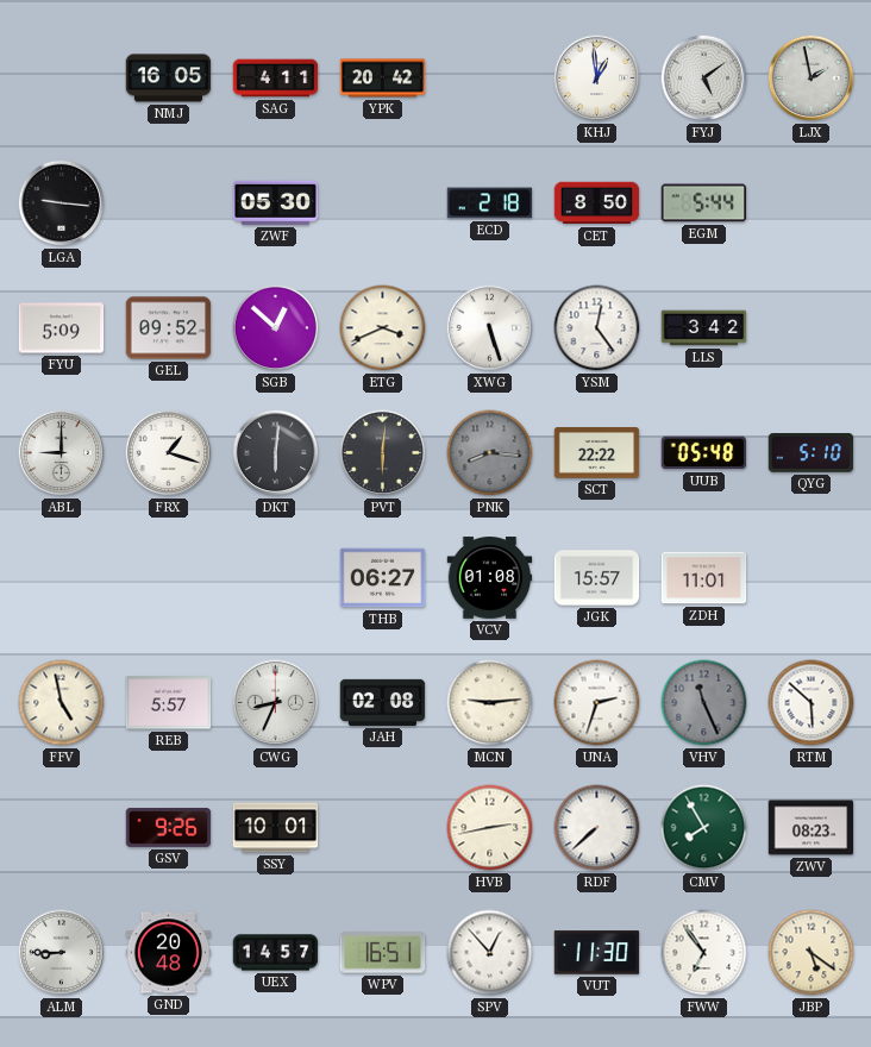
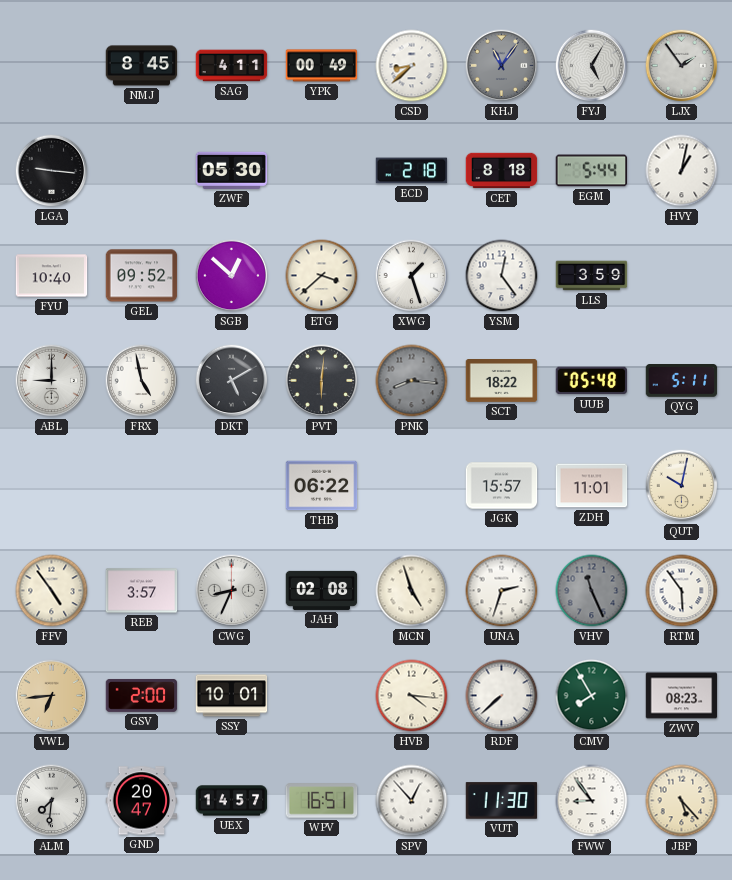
NMJ: 16:05 -> 8:45 (142, 66)
YPK: 20:42 -> 00:49 (322, 66)
CSD: none -> 8:38 (412, 66)
KHJ: 12:59 -> 11:06 (502, 66)
KHJ dial: white -> grey (502, 66)
FYJ: 5:09 -> 5:05 (592, 66)
LJX: 1:58 -> 1:54 (682, 66)
CET: 8:50 -> 8:18 (502, 171)
HVY: none -> 1:02 (682, 171)
FYU: 5:09 -> 10:40 (52, 276)
ETG: 3:41 -> 3:38 (322, 276)
XWG: 5:27 -> 1:27 (412, 276)
LLS: 3:42 -> 3:59 (592, 276)
FRX: 1:18 -> 4:58 (142, 381)
DKT: 6:01 -> 5:10 (232, 381)
SCT: 22:22 -> 18:22 (502, 381)
QYG: 5:10 -> 5:11 (682, 381)
THB: 06:27 -> 06:22 (322, 486)
VCV: 01:08 -> none (490, 578)
QUT: none -> 10:02 (682, 486)
FFV: 4:58 -> 4:54 (52, 591)
REB: 5:57 -> 3:57 (142, 591)
MCN: 9:14 -> 4:57 (412, 591)
RTM: 5:52 -> 5:54 (682, 591)
VWL: none -> 6:44 (52, 696)
GSV: 9:26 -> 2:00 (142, 695)
HVB: 2:43 -> 4:16 (412, 696)
ALM: 8:45 -> 7:31 (52, 801)
GND: 20:48 -> 20:47 (142, 801)
FWW: 6:54 -> 8:54 (592, 801)
JBP: 5:21 -> 5:23 (682, 801)
